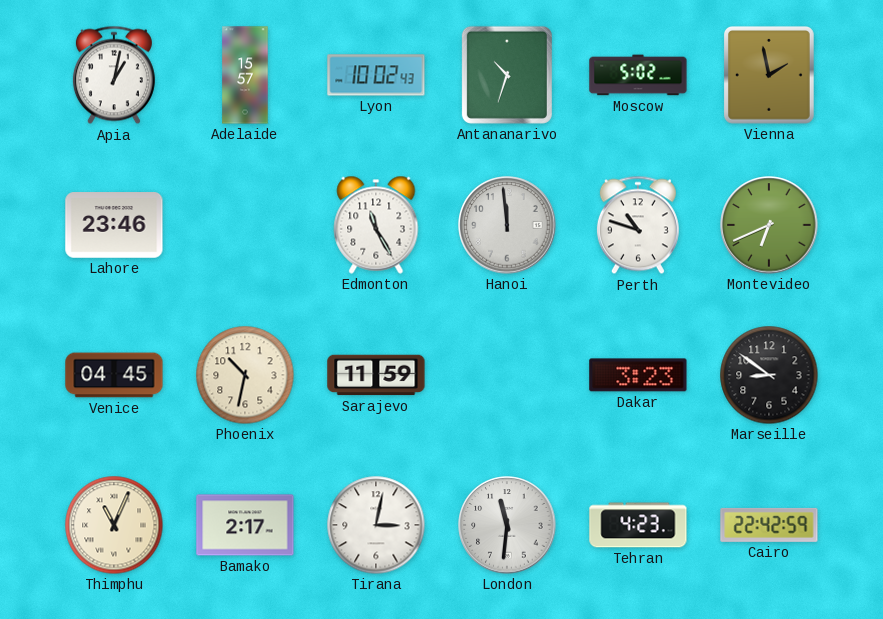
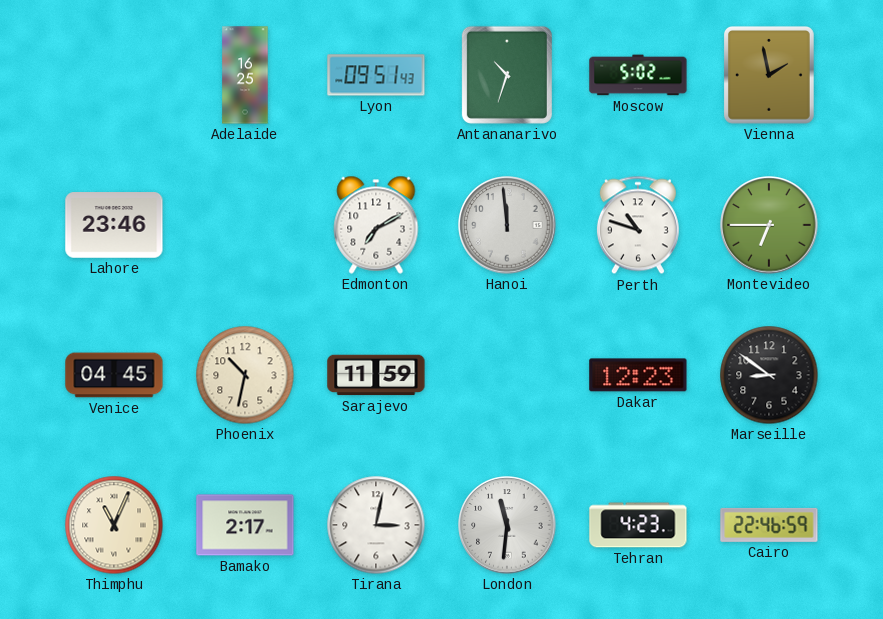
Apia: 1:02 -> none (114, 75)
Adelaide: 15:57 -> 16:25 (245, 75)
Lyon: 10:02 -> 09:51 (376, 75)
Edmonton: 11:25 -> 7:10 (376, 225)
Montevideo: 6:41 -> 6:45 (769, 225)
Dakar: 3:23 -> 12:23 (638, 375)
Cairo: 22:42 -> 22:46 (769, 525)
